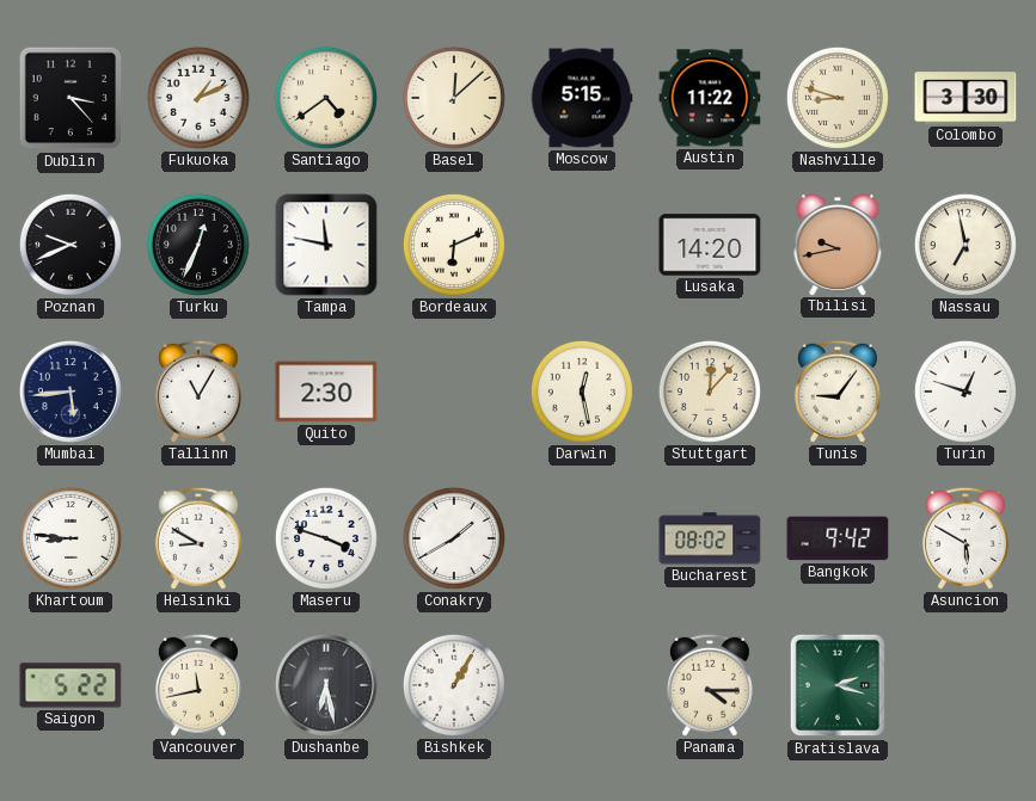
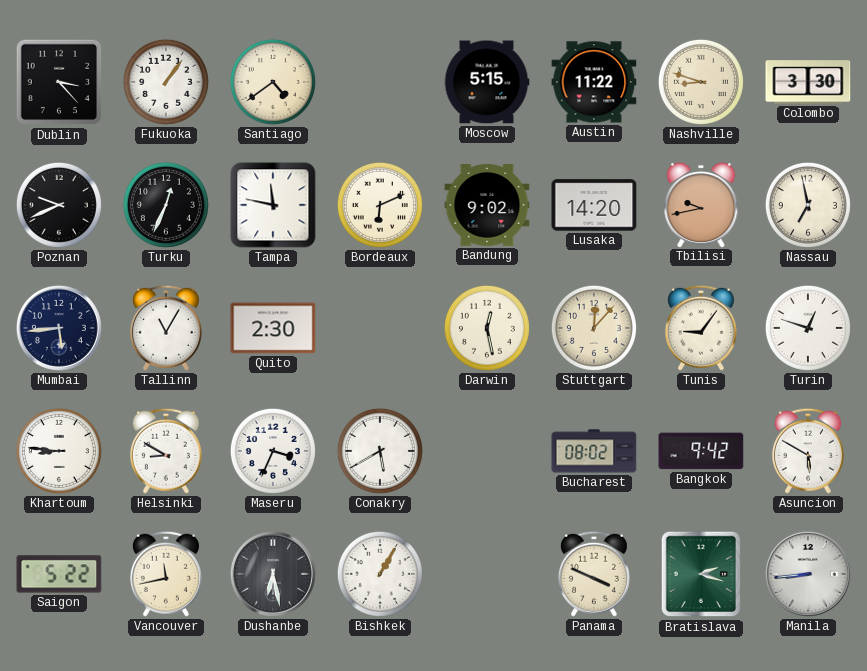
Fukuoka: 1:11 -> 1:06 (166, 82)
Basel: 12:08 -> none (454, 98)
Bandung: none -> 9:02 (487, 206)
Maseru: 3:48 -> 3:34 (273, 451)
Conakry: 1:40 -> 5:40 (380, 451)
Panama: 4:15 -> 3:49 (594, 574)
Manila: none -> 8:44 (808, 574)
